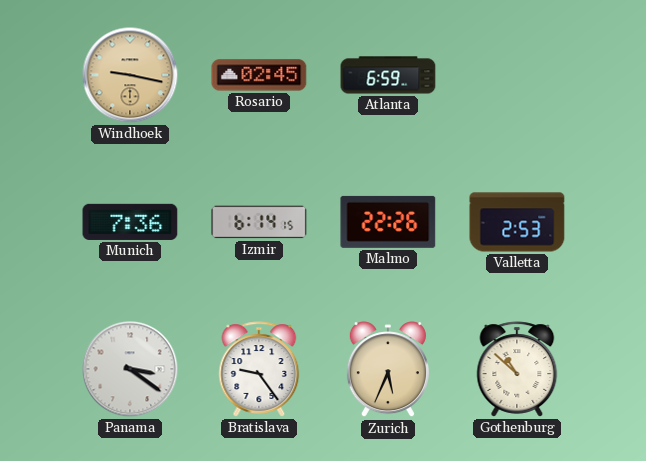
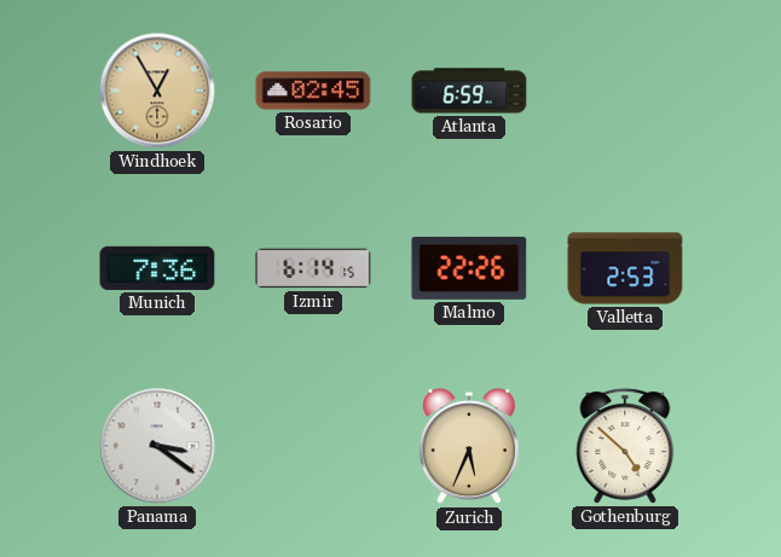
Windhoek: 9:17 -> 12:55 (157, 91)
Bratislava: 9:24 -> none (259, 369)
Gothenburg: 10:52 -> 4:52 (625, 446)
